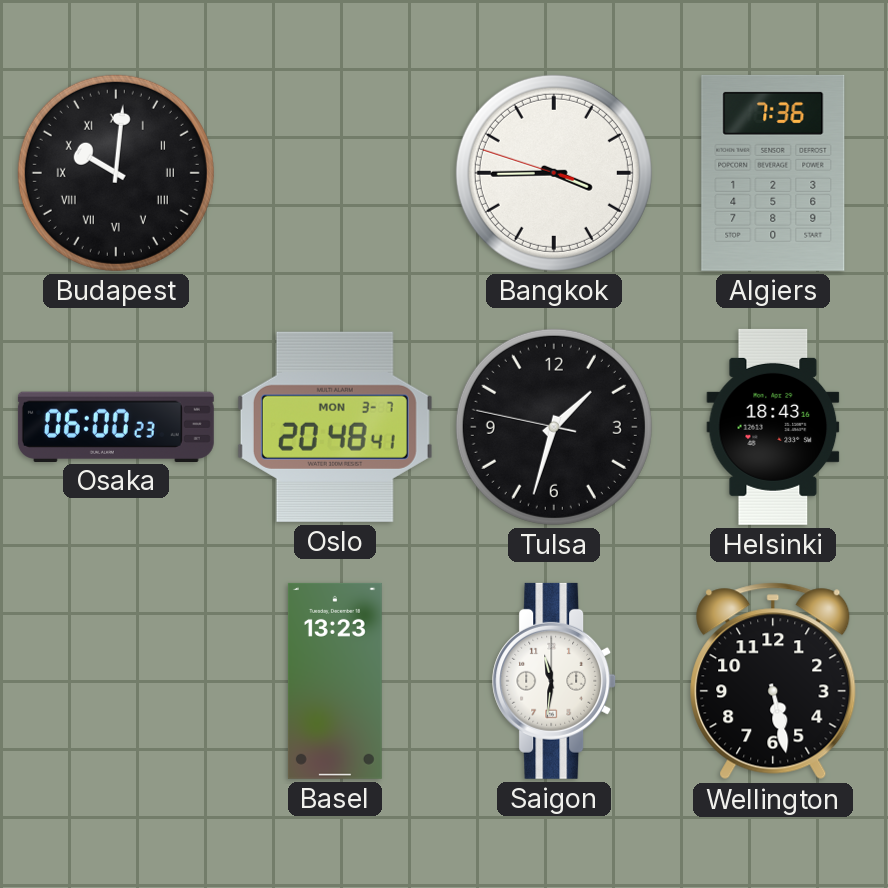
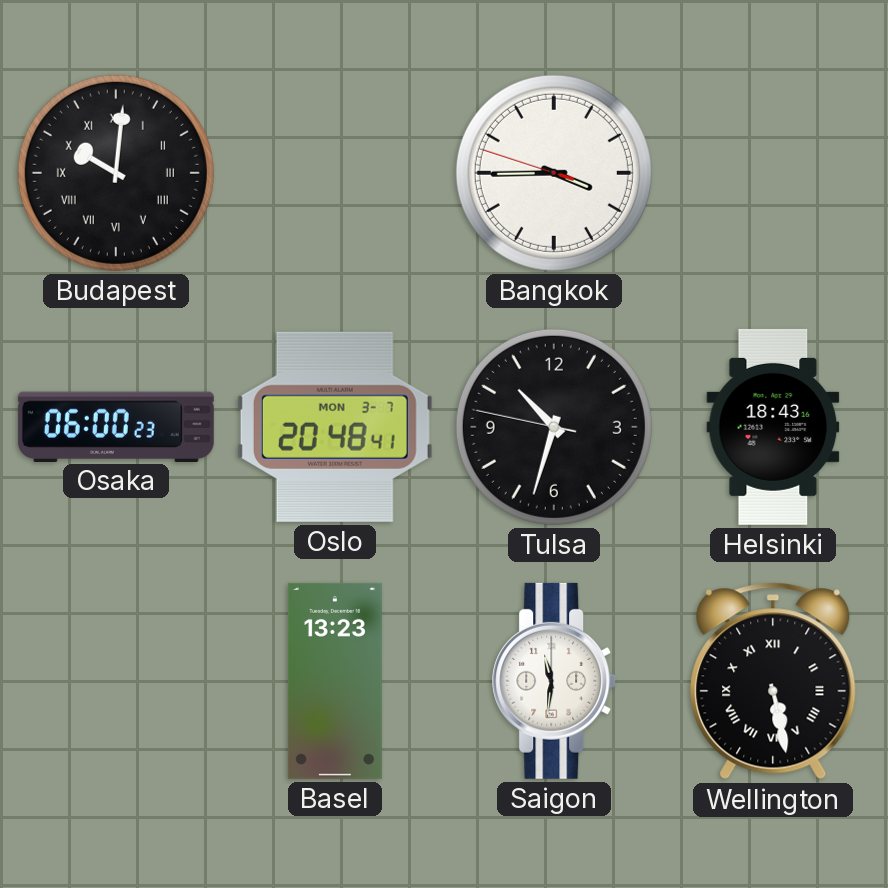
Algiers: 7:36 -> none (773, 173)
Tulsa: 1:32 -> 10:32 (554, 427)
Wellington numerals: Arabic -> Roman (773, 681)
